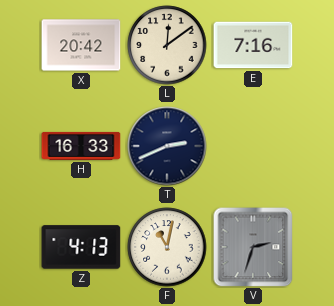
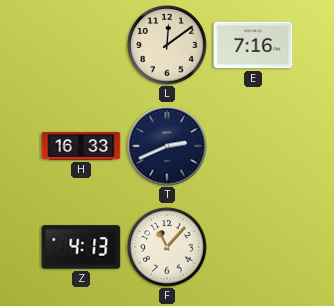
X: 20:42 -> none (81, 45)
F: 11:02 -> 11:07 (167, 247)
V: 2:33 -> none (253, 247)
